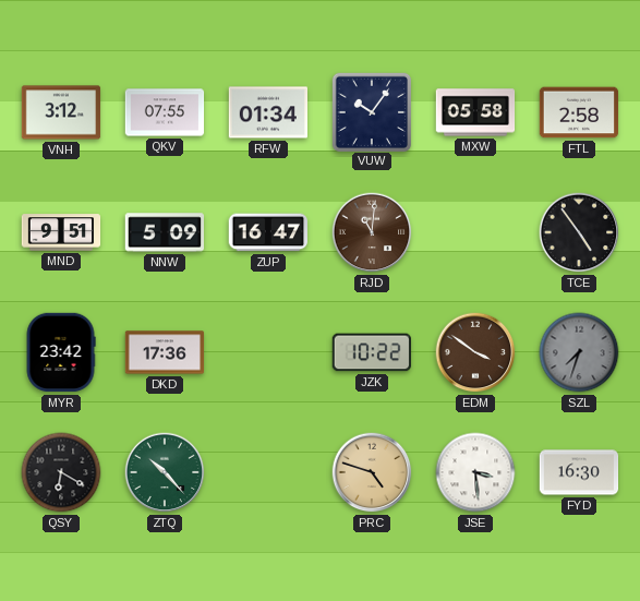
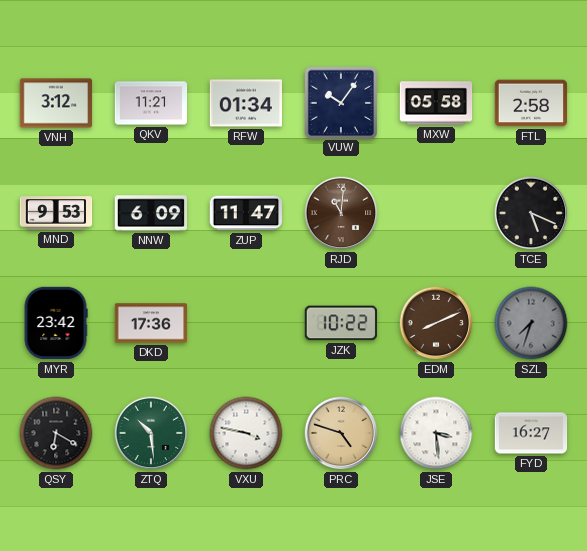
QKV: 07:55 -> 11:21 (151, 103)
MND: 9:51 -> 9:53 (56, 213)
NNW: 5:09 -> 6:09 (150, 213)
ZUP: 16:47 -> 11:47 (245, 213)
TCE: 4:54 -> 5:19 (531, 213)
EDM: 3:51 -> 8:11 (436, 323)
ZTQ: 10:23 -> 10:29 (151, 433)
VXU: none -> 3:47 (246, 433)
FYD: 16:30 -> 16:27 (531, 433)
